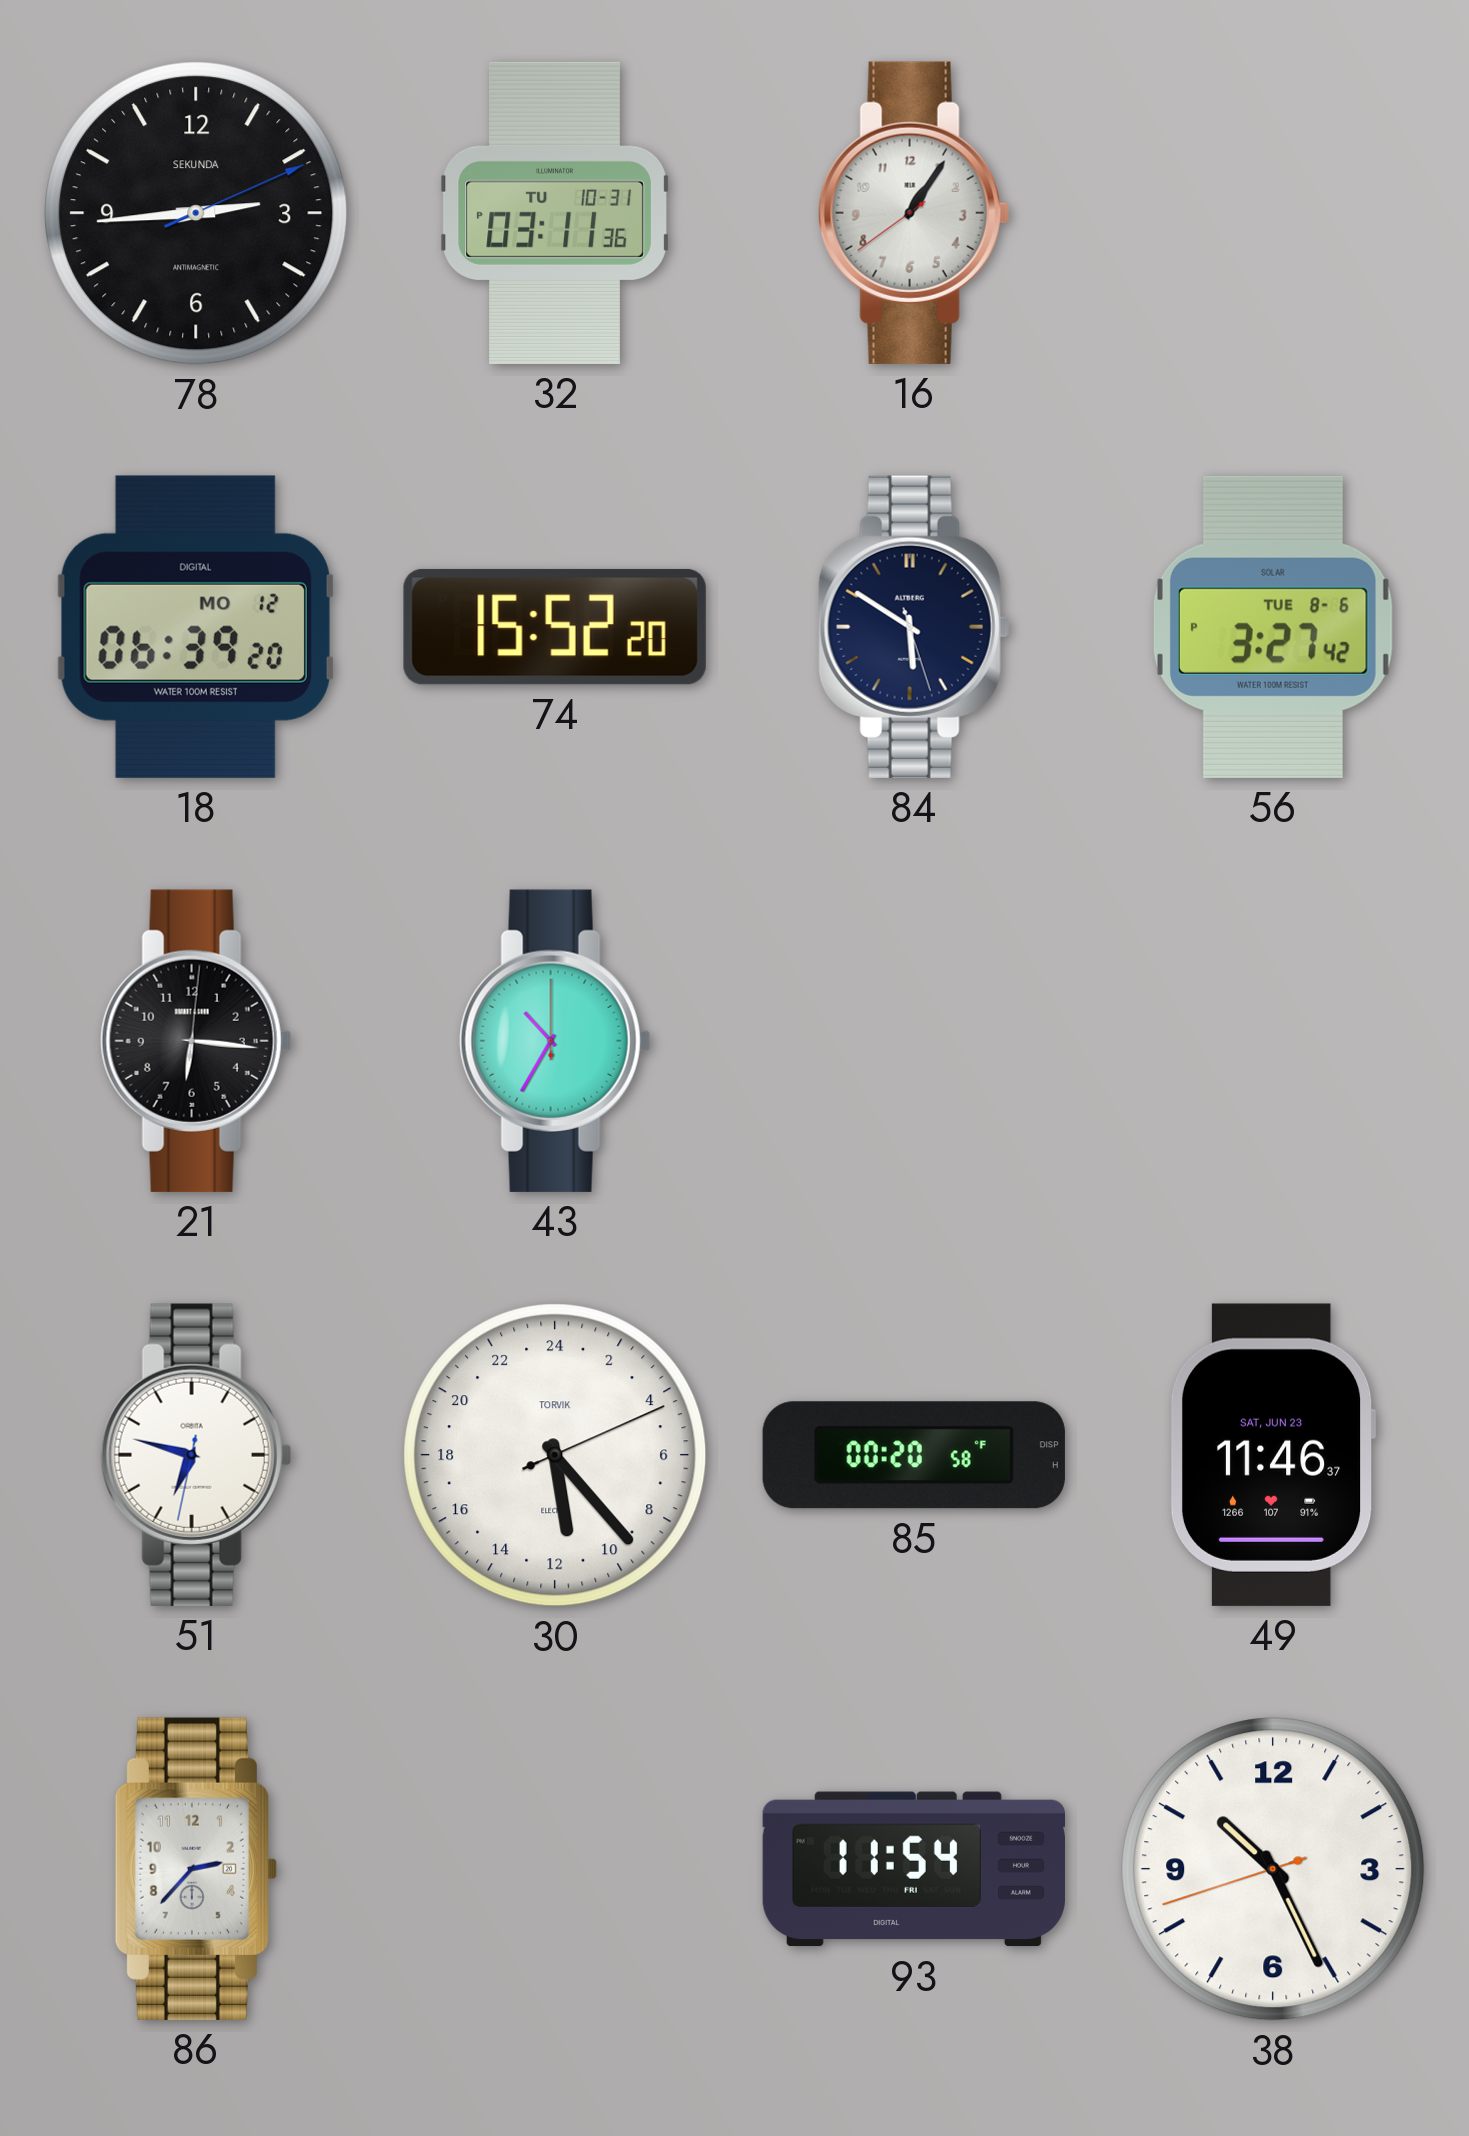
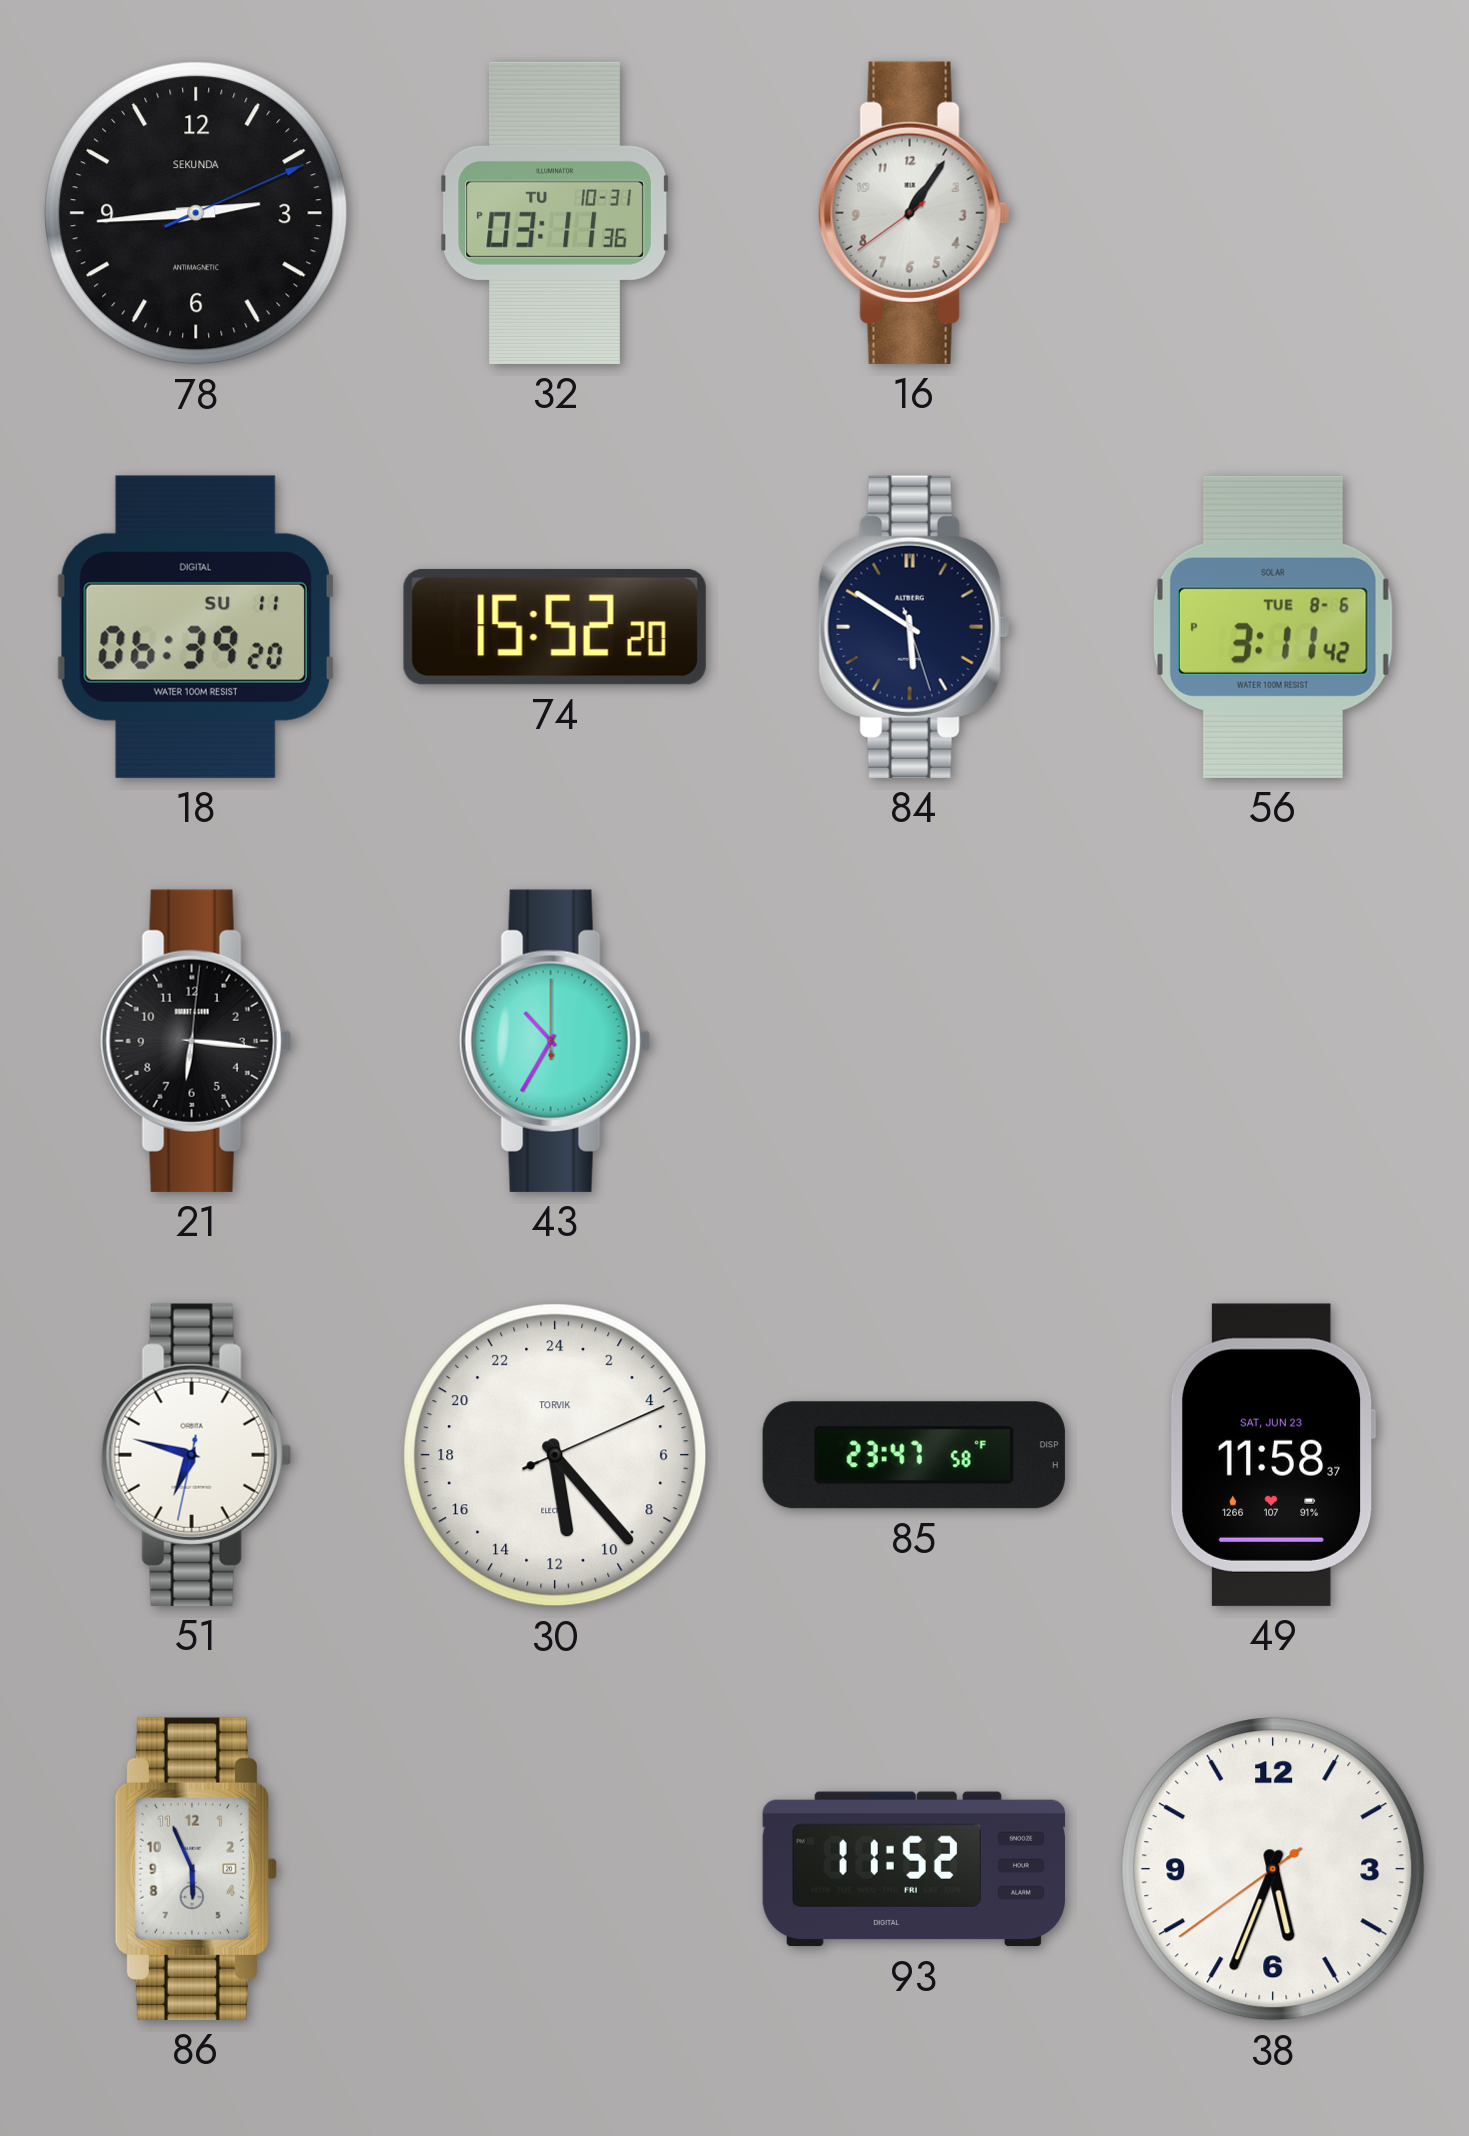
18 date: MO 12 -> SU 11 (195, 627)
56: 3:27 -> 3:11 (1273, 627)
85: 00:20 -> 23:47 (914, 1455)
49: 11:46 -> 11:58 (1273, 1455)
86: 2:37 -> 5:56 (196, 1869)
93: 11:54 -> 11:52 (914, 1869)
38: 10:25 -> 5:33 (1273, 1869)
